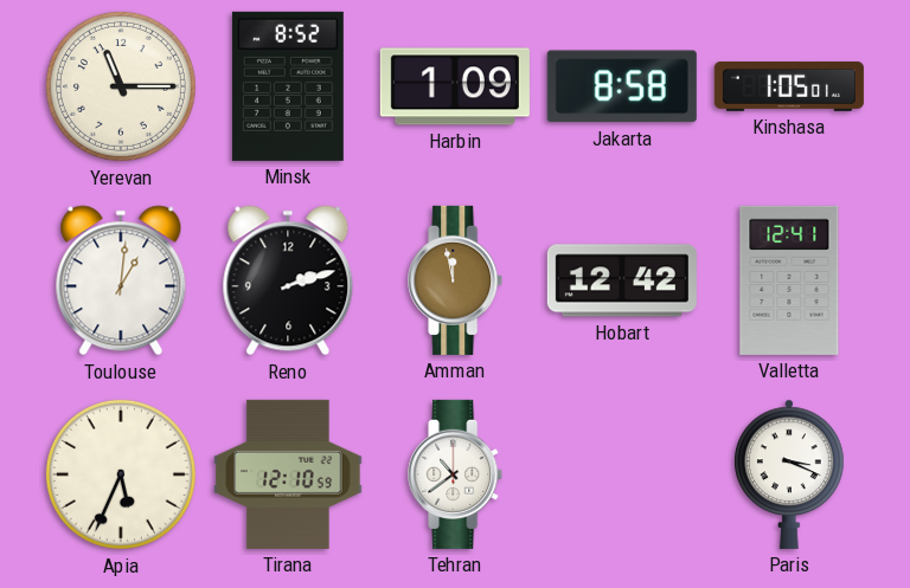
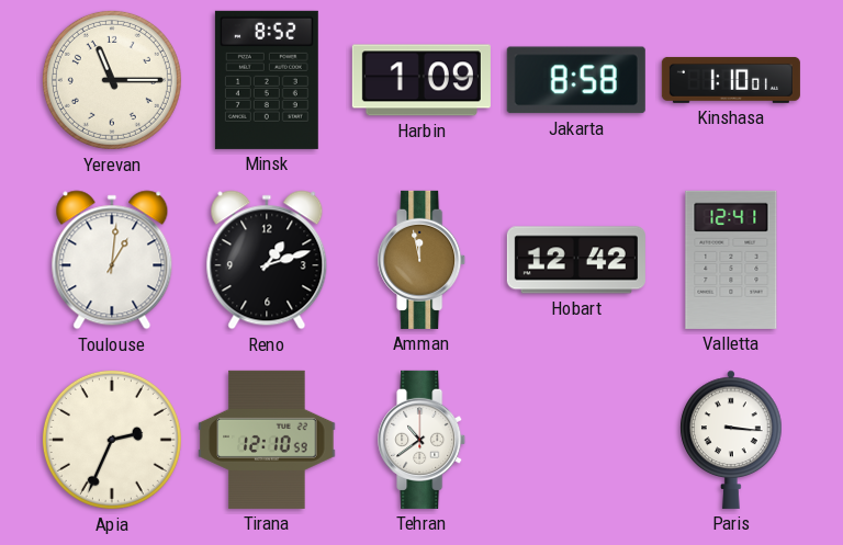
Kinshasa: 1:05 -> 1:10 (731, 80)
Reno: 2:12 -> 1:12 (267, 260)
Apia: 5:34 -> 2:34 (112, 440)
Paris: 3:19 -> 3:16 (731, 440)
